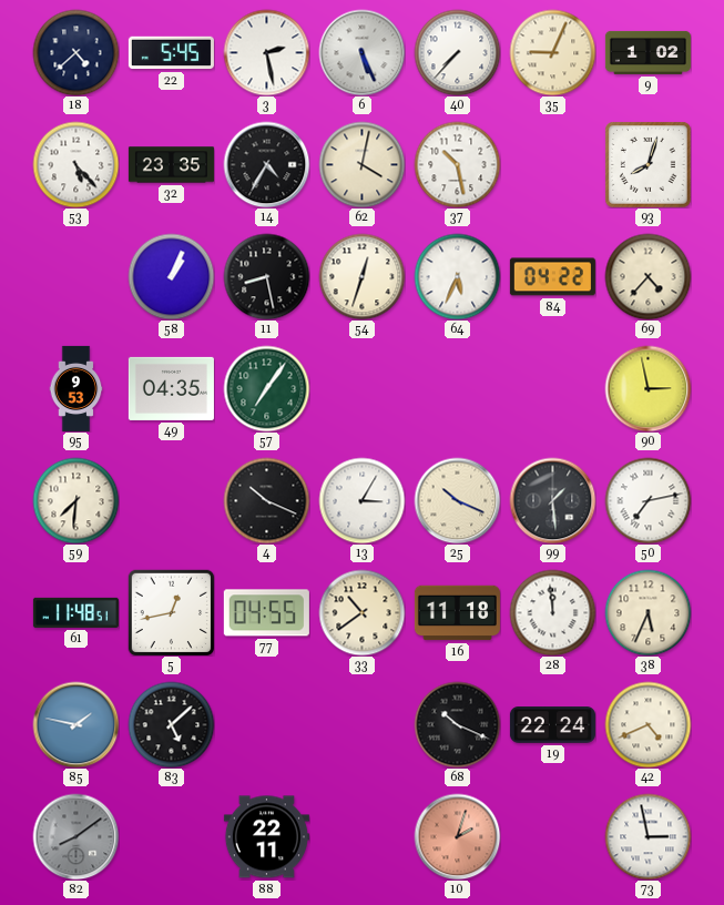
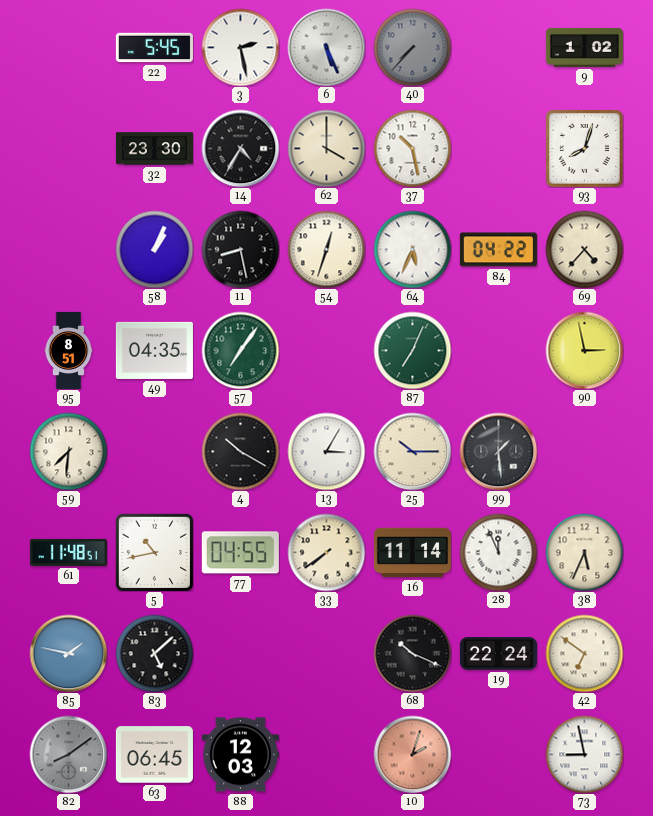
18: 4:38 -> none (75, 52)
40 dial: white -> grey (412, 47)
35: 9:04 -> none (552, 52)
53: 5:23 -> none (75, 164)
32: 23:35 -> 23:30 (154, 149)
62: 4:02 -> 4:00 (326, 148)
95: 9:53 -> 8:51 (69, 350)
87: none -> 7:04 (412, 350)
4: 10:19 -> 10:20 (240, 451)
25: 10:19 -> 10:15 (412, 451)
50: 7:13 -> none (647, 500)
5: 12:43 -> 10:43 (154, 552)
33: 10:39 -> 7:39 (326, 552)
16: 11:18 -> 11:14 (412, 553)
28: 11:59 -> 11:56 (498, 552)
42: 4:41 -> 6:51 (584, 653)
63: none -> 06:45 (154, 755)
88: 22:11 -> 12:03 (240, 755)
73: 2:58 -> 8:58 (584, 754)
